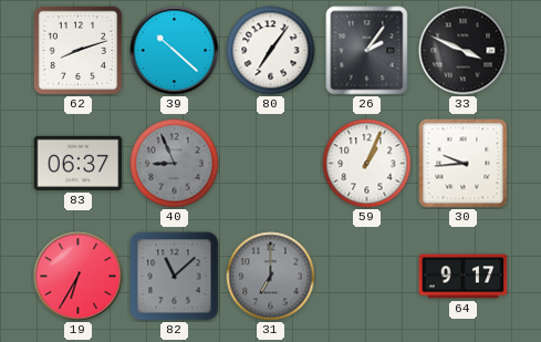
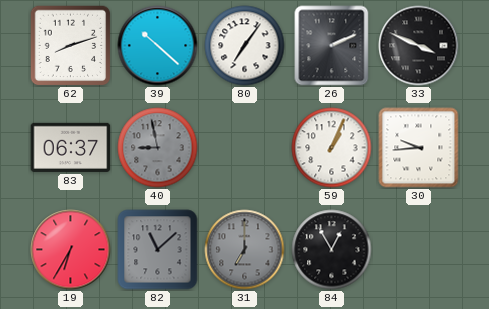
26: 2:06 -> 2:11 (332, 46)
40: 8:56 -> 8:58 (158, 148)
84: none -> 12:55 (332, 250)
64: 9:17 -> none (464, 277)
